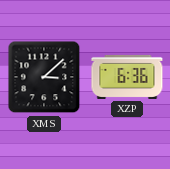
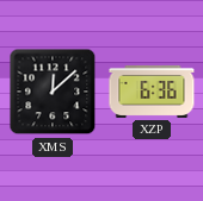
XMS: 3:08 -> 12:08 (53, 92)
